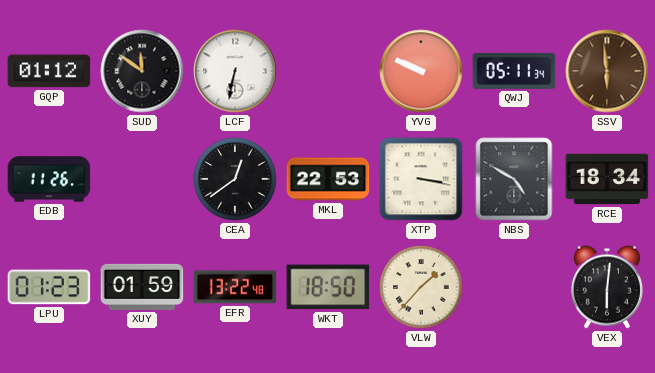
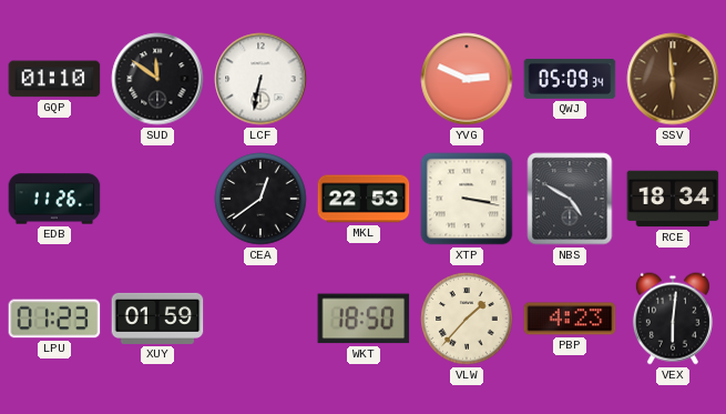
GQP: 01:12 -> 01:10 (54, 79)
YVG: 9:49 -> 2:49 (467, 79)
QWJ: 05:11 -> 05:09 (570, 79)
EFR: 13:22 -> none (235, 287)
PBP: none -> 4:23 (570, 319)
